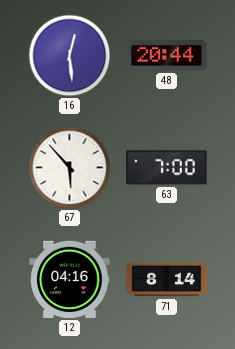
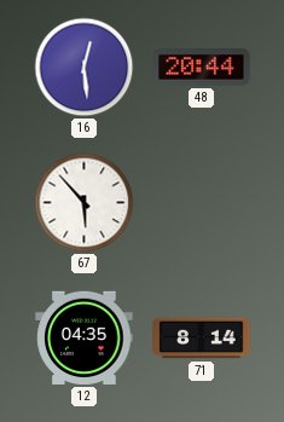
63: 7:00 -> none (167, 168)
12: 04:16 -> 04:35 (85, 337)
